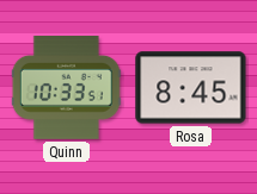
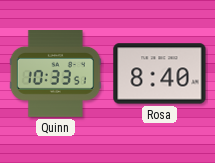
Rosa: 8:45 -> 8:40 (160, 74)
